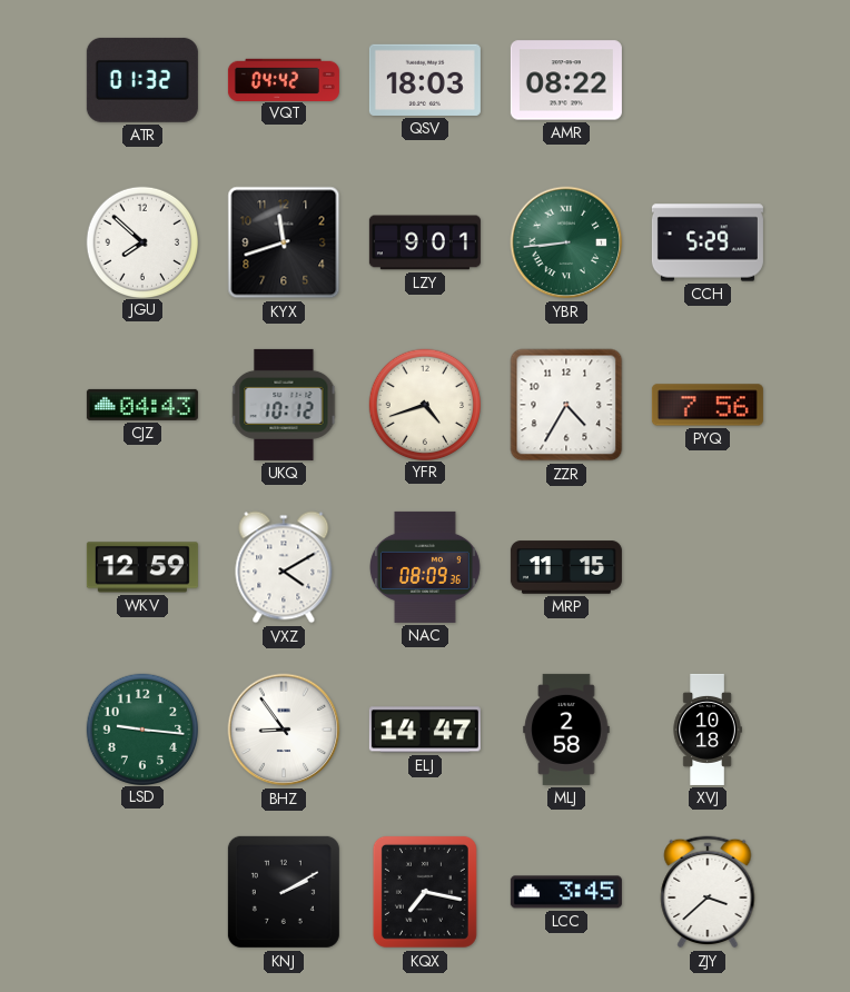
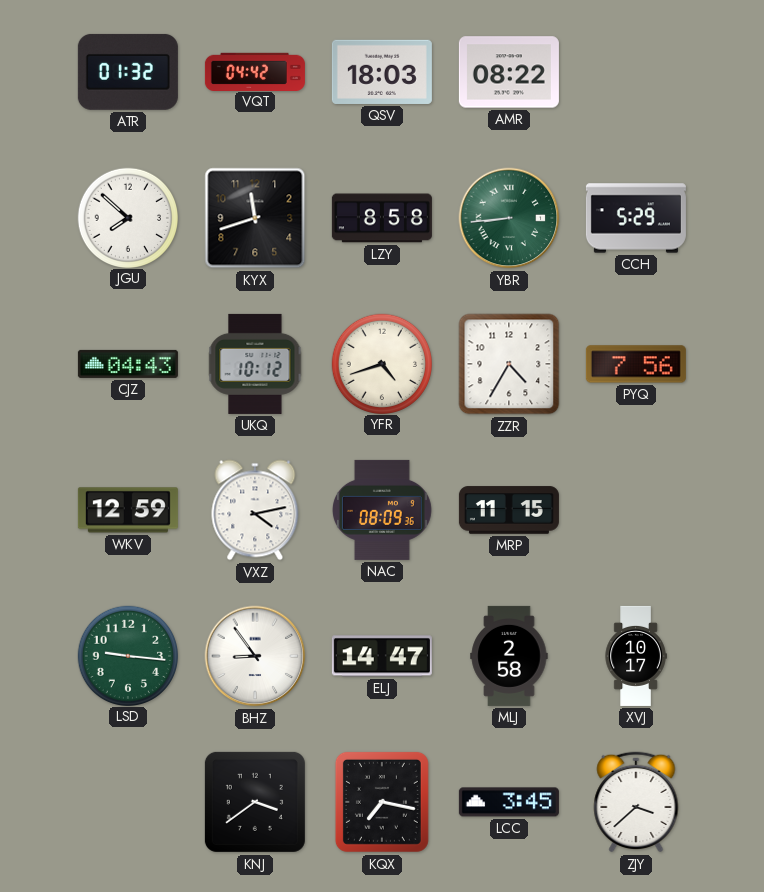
LZY: 9:01 -> 8:58 (382, 218)
VXZ: 4:10 -> 4:13 (255, 510)
XVJ: 10:18 -> 10:17 (636, 656)
KNJ: 2:10 -> 3:39 (255, 802)
